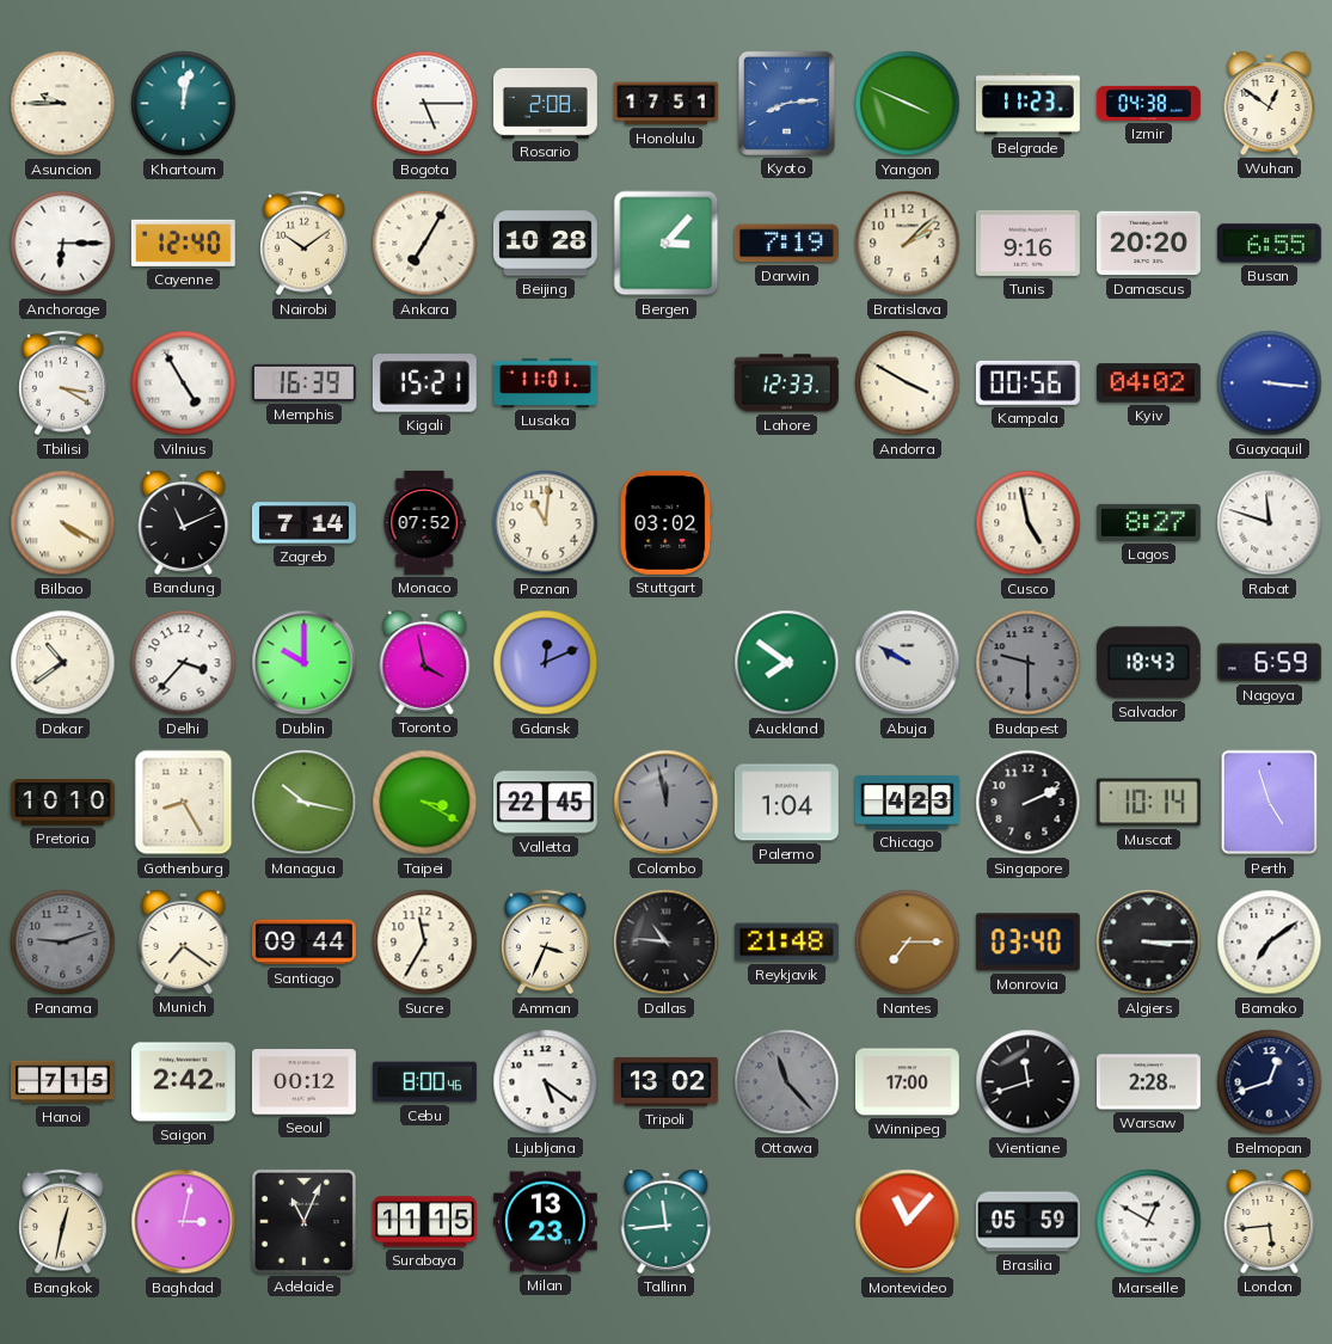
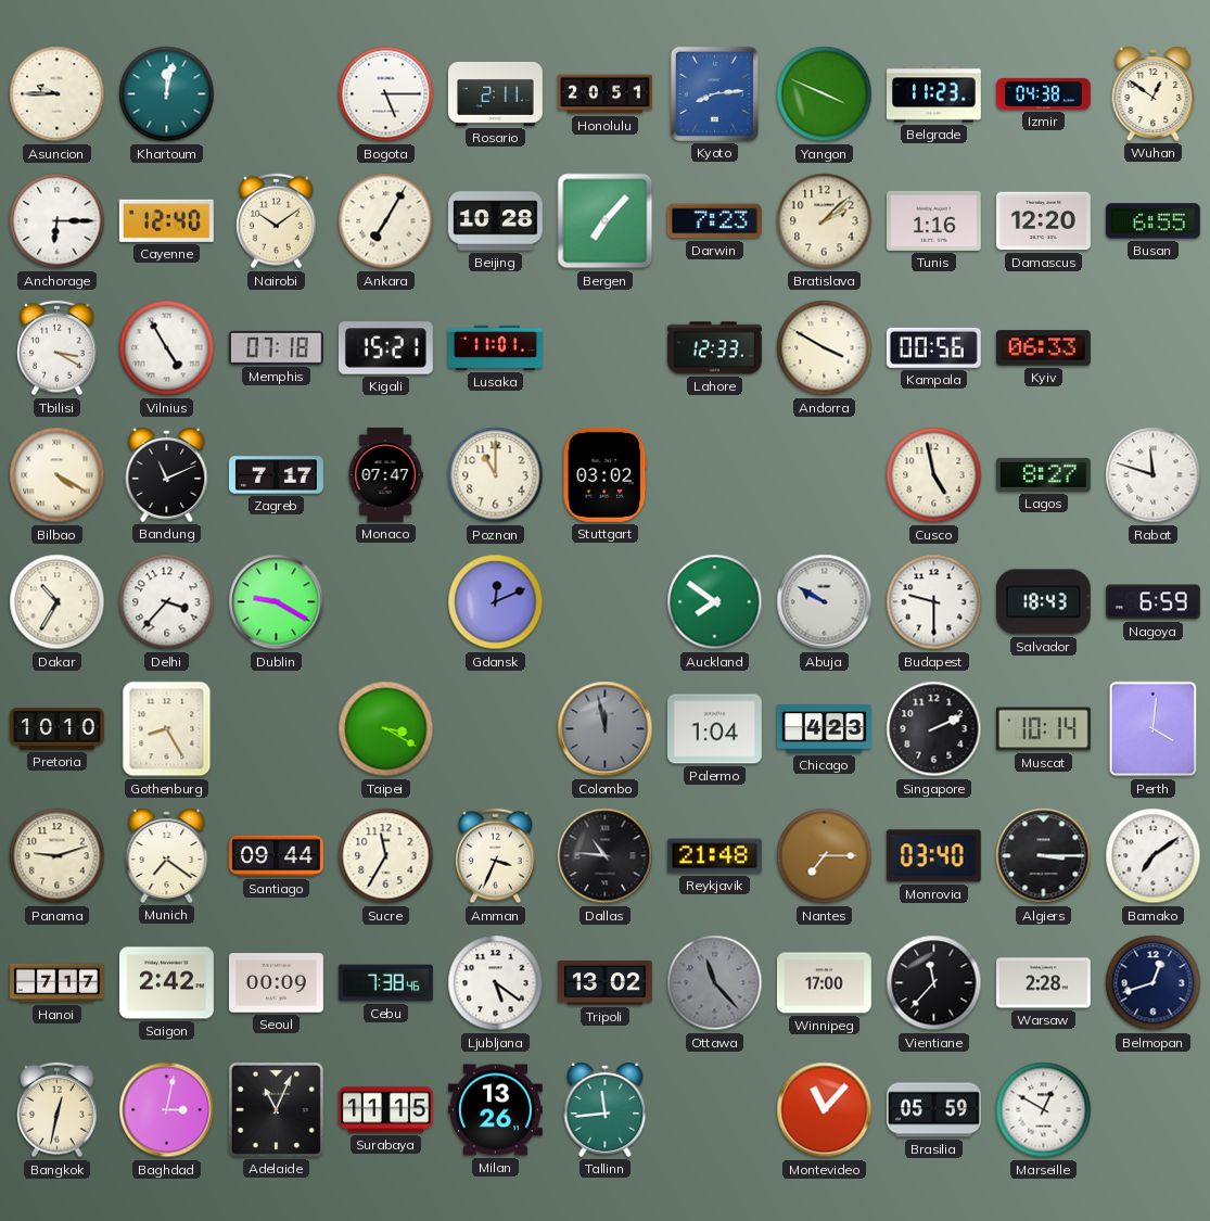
Rosario: 2:08 -> 2:11 (495, 93)
Honolulu: 17:51 -> 20:51 (606, 94)
Bergen: 3:07 -> 7:07 (606, 221)
Darwin: 7:19 -> 7:23 (714, 221)
Tunis: 9:16 -> 1:16 (933, 220)
Damascus: 20:20 -> 12:20 (1043, 221)
Memphis: 16:39 -> 07:18 (276, 347)
Kyiv: 04:02 -> 06:33 (1043, 348)
Guayaquil: 3:16 -> none (1270, 383)
Zagreb: 7:14 -> 7:17 (276, 475)
Monaco: 07:52 -> 07:47 (385, 475)
Poznan: 11:01 -> 11:00 (496, 475)
Dakar: 10:39 -> 10:35 (58, 602)
Dublin: 10:00 -> 9:20 (277, 602)
Toronto: 3:58 -> none (425, 662)
Budapest dial: grey -> white (934, 602)
Managua: 10:17 -> none (305, 803)
Valletta: 22:45 -> none (545, 803)
Perth: 4:57 -> 4:01 (1154, 729)
Panama dial: grey -> cream (58, 856)
Hanoi: 7:15 -> 7:17 (58, 983)
Seoul: 00:12 -> 00:09 (276, 983)
Cebu: 8:00 -> 7:38 (385, 983)
Vientiane: 11:42 -> 11:37 (934, 983)
Milan: 13:23 -> 13:26 (495, 1110)
London: 5:44 -> none (1270, 1221)
